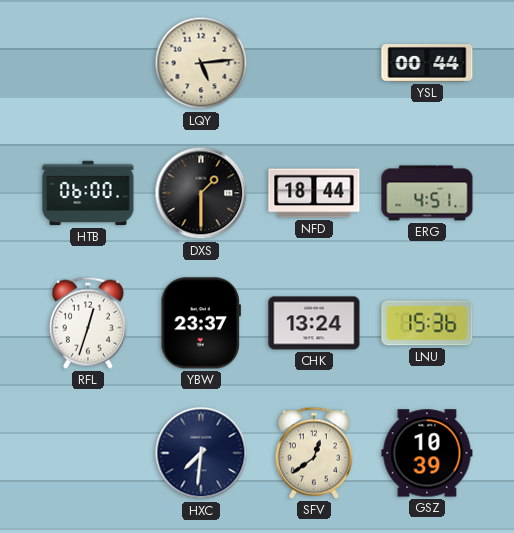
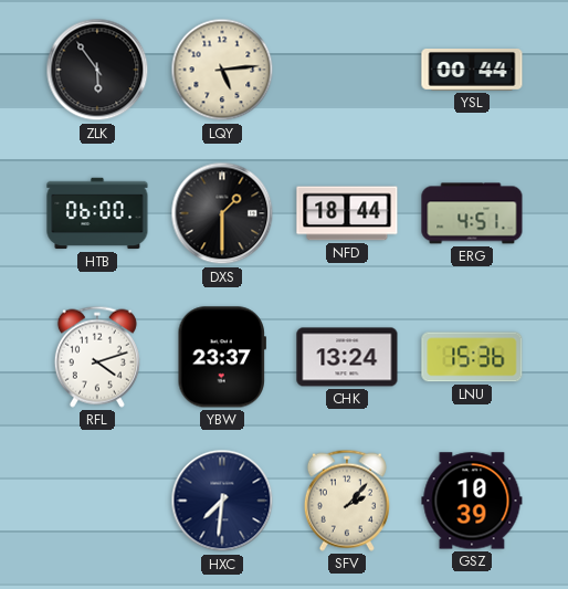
ZLK: none -> 5:54 (97, 70)
RFL: 12:33 -> 4:12 (97, 357)
SFV: 12:39 -> 2:07 (347, 501)
